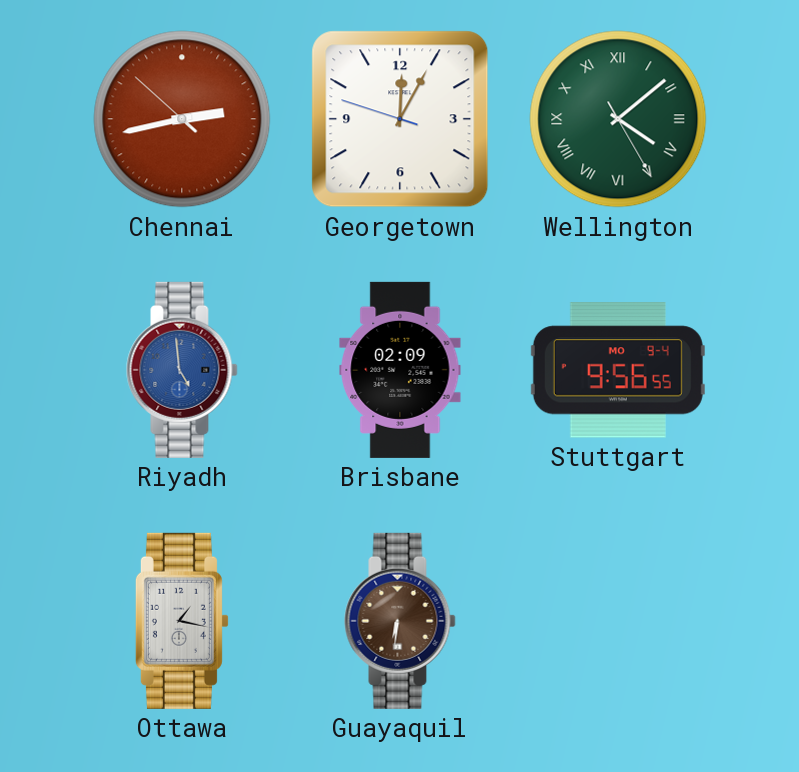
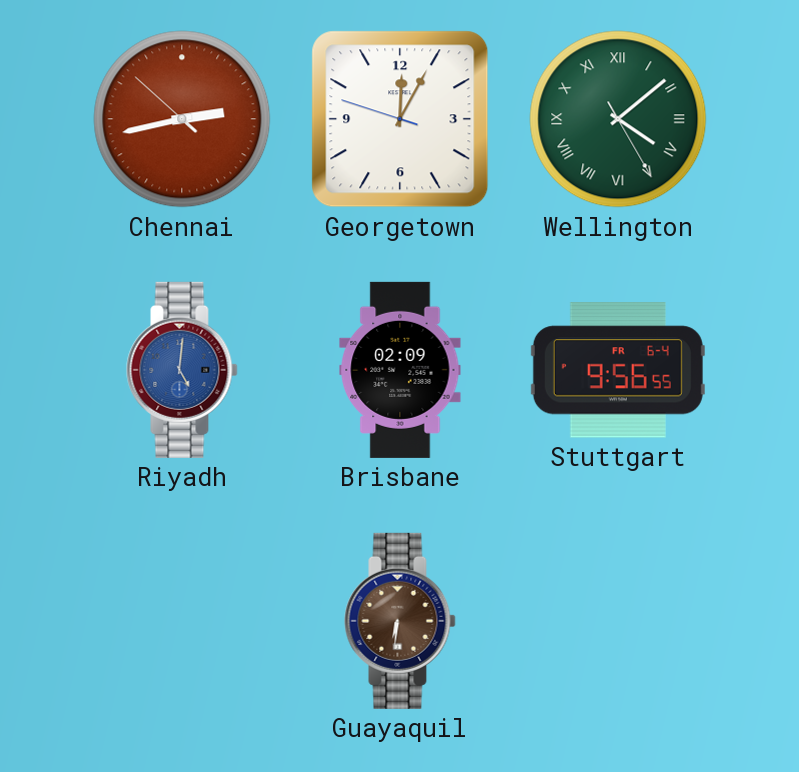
Riyadh: 4:59 -> 5:01 (182, 370)
Stuttgart date: MO 9-4 -> FR 6-4 (618, 370)
Ottawa: 1:17 -> none (182, 621)
